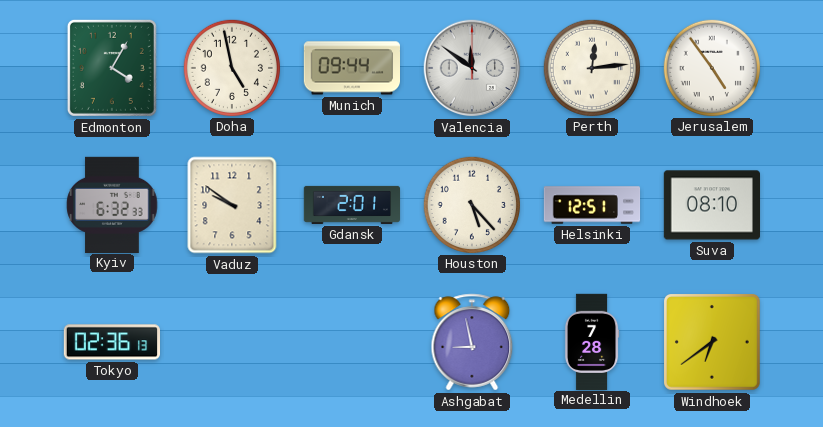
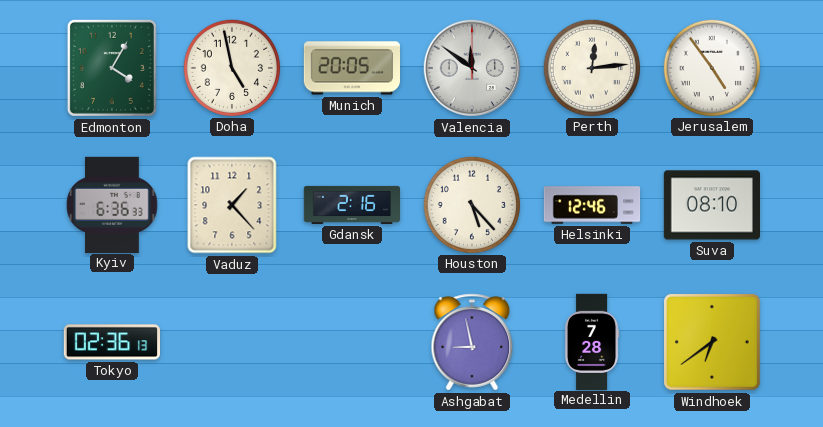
Munich: 09:44 -> 20:05 (351, 68)
Kyiv: 6:32 -> 6:36 (112, 204)
Vaduz: 9:51 -> 1:23 (232, 205)
Gdansk: 2:01 -> 2:16 (352, 205)
Helsinki: 12:51 -> 12:46 (592, 205)
